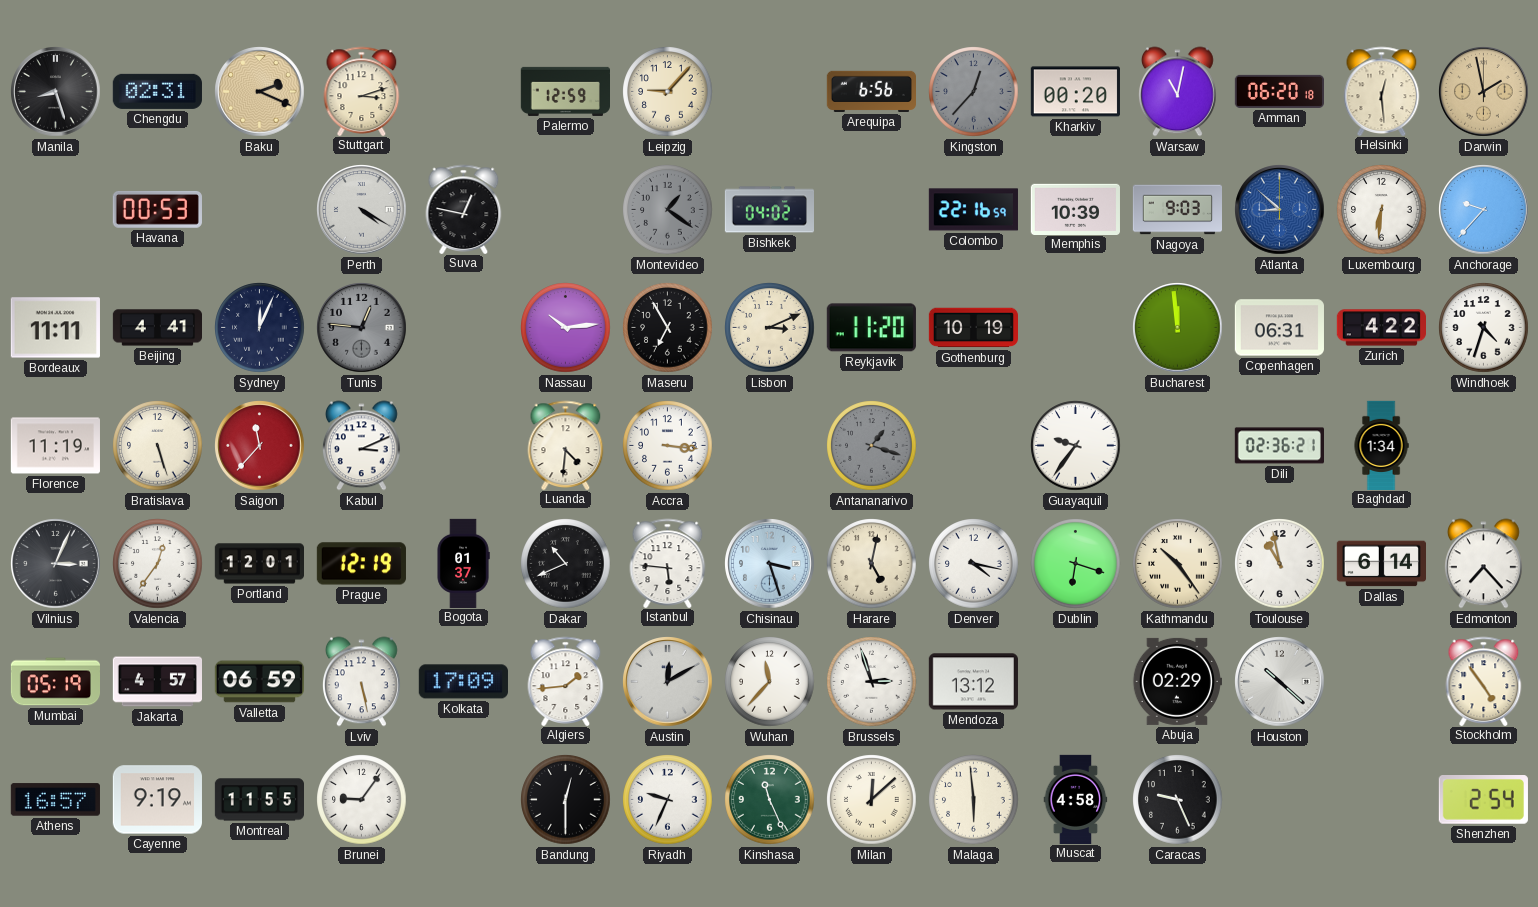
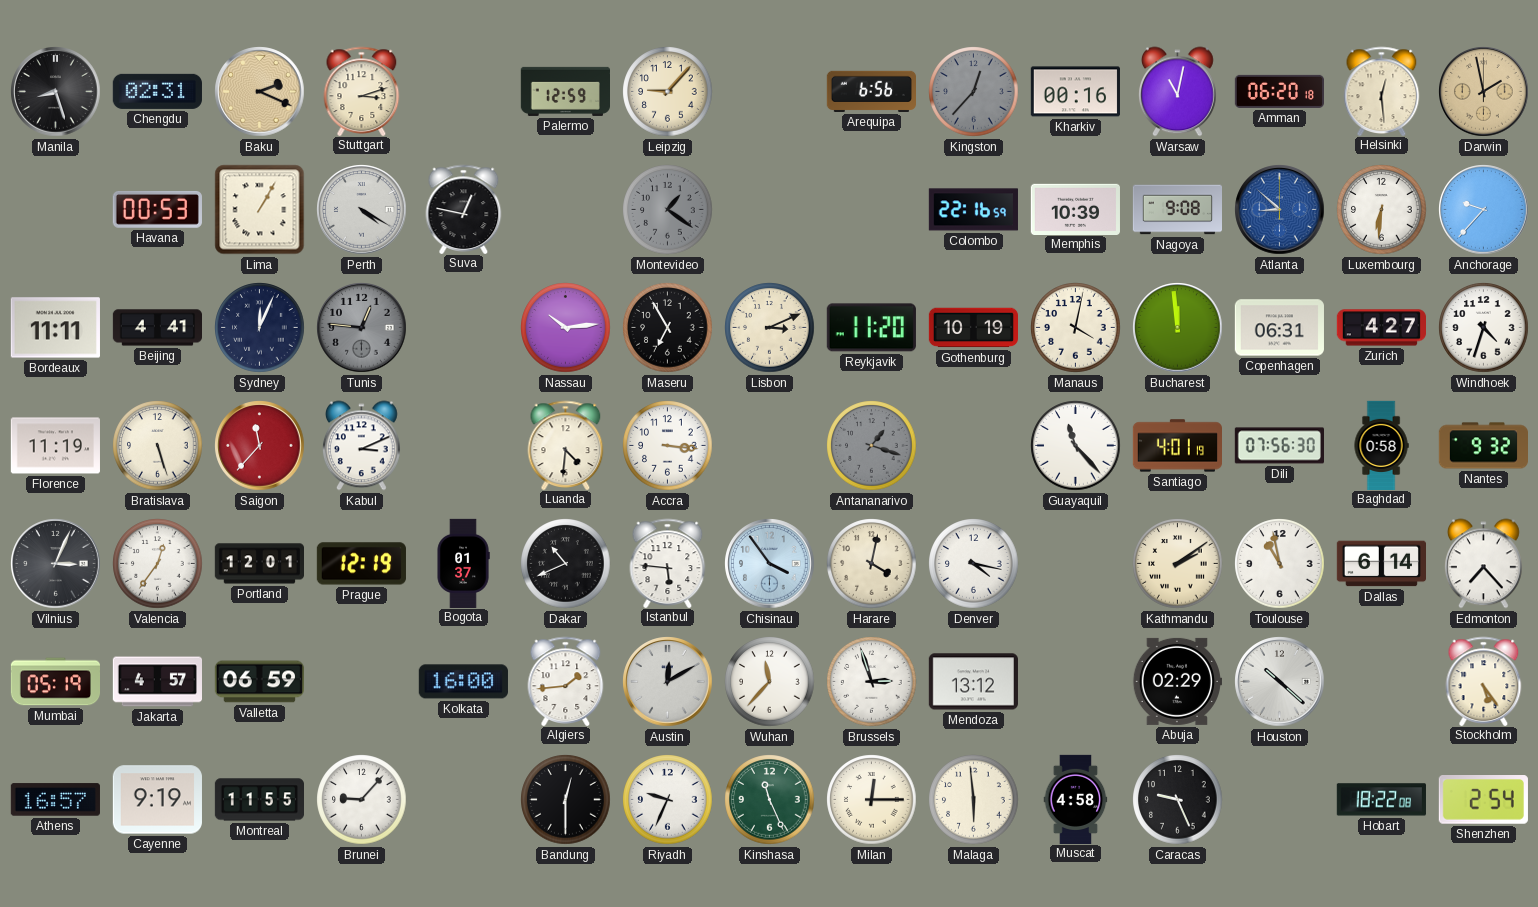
Kharkiv: 00:20 -> 00:16 (1075, 92)
Lima: none -> 1:05 (260, 210)
Bishkek: 04:02 -> none (769, 210)
Nagoya: 9:03 -> 9:08 (1178, 210)
Manaus: none -> 4:02 (1076, 328)
Zurich: 4:22 -> 4:27 (1381, 328)
Guayaquil: 9:36 -> 11:23 (1076, 446)
Santiago: none -> 4:01 (1177, 446)
Dili: 02:36 -> 07:56 (1279, 446)
Baghdad: 1:34 -> 0:58 (1381, 445)
Nantes: none -> 9:32 (1483, 446)
Chisinau: 3:27 -> 3:54 (770, 564)
Harare: 5:02 -> 4:02 (872, 564)
Dublin: 6:18 -> none (1076, 564)
Kathmandu: 10:24 -> 2:09 (1178, 564)
Lviv: 5:28 -> none (361, 682)
Kolkata: 17:09 -> 16:00 (463, 682)
Stockholm: 4:54 -> 5:24 (1484, 681)
Brunei: 9:06 -> 9:07 (362, 800)
Milan: 12:08 -> 12:15 (872, 800)
Hobart: none -> 18:22 (1381, 800)
